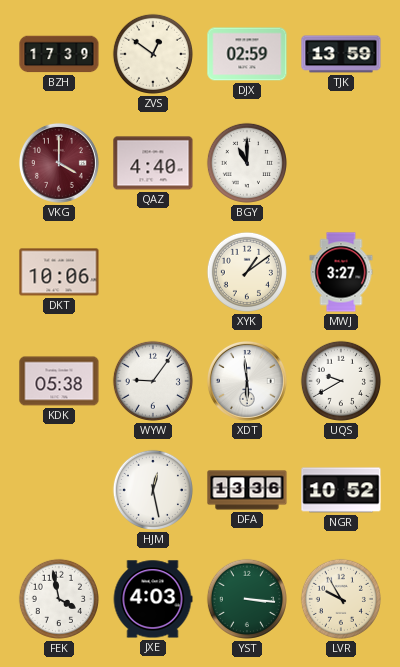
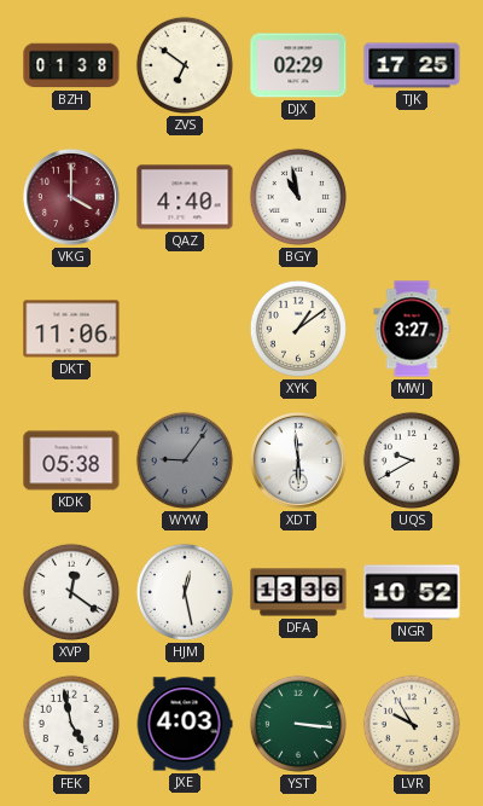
BZH: 17:39 -> 01:38 (71, 65)
ZVS: 12:51 -> 6:51 (185, 65)
DJX: 02:59 -> 02:29 (298, 65)
TJK: 13:59 -> 17:25 (412, 65)
BGY: 11:00 -> 10:58 (298, 197)
DKT: 10:06 -> 11:06 (71, 329)
WYW dial: white -> grey (185, 460)
XVP: none -> 12:21 (71, 592)
FEK: 3:58 -> 4:58 (71, 724)
